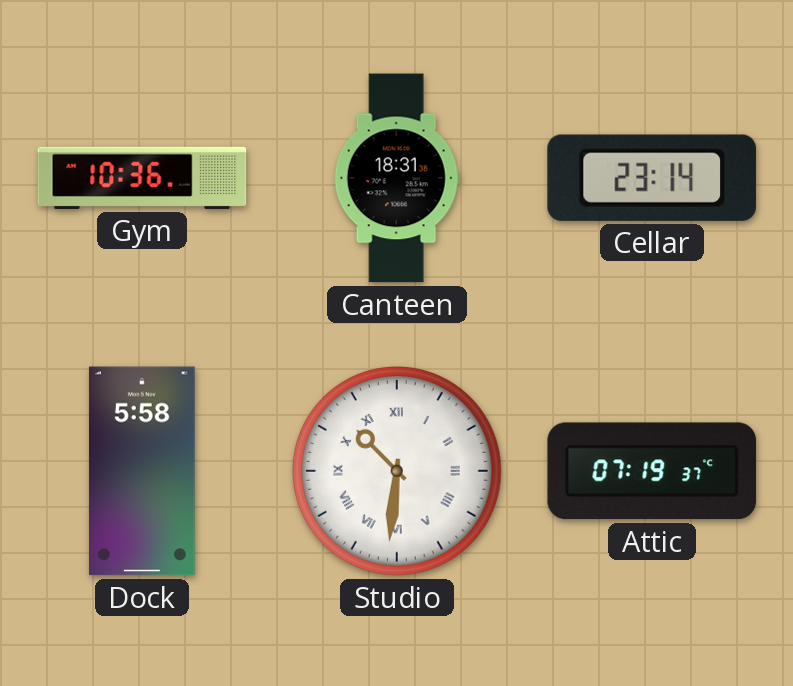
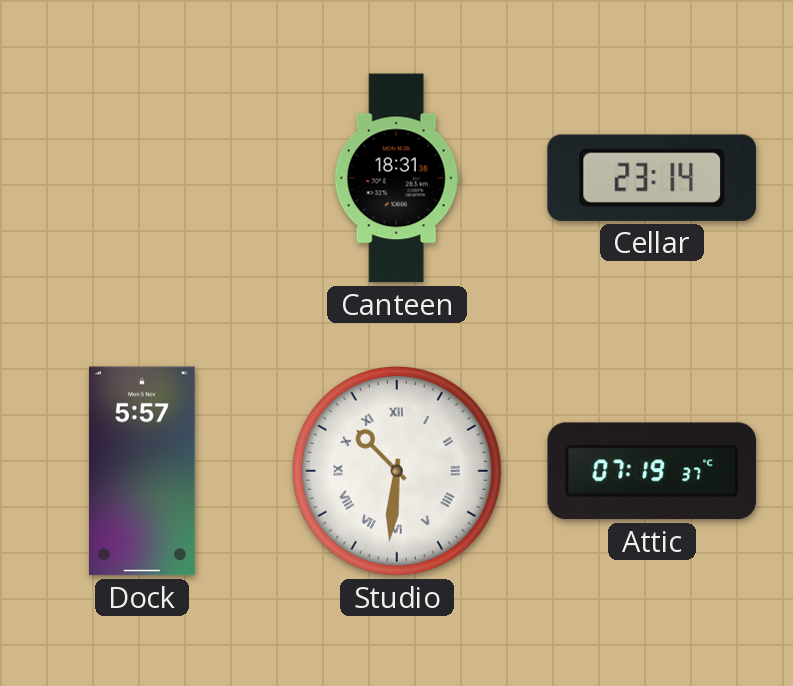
Gym: 10:36 -> none (142, 178)
Dock: 5:58 -> 5:57 (142, 471)
